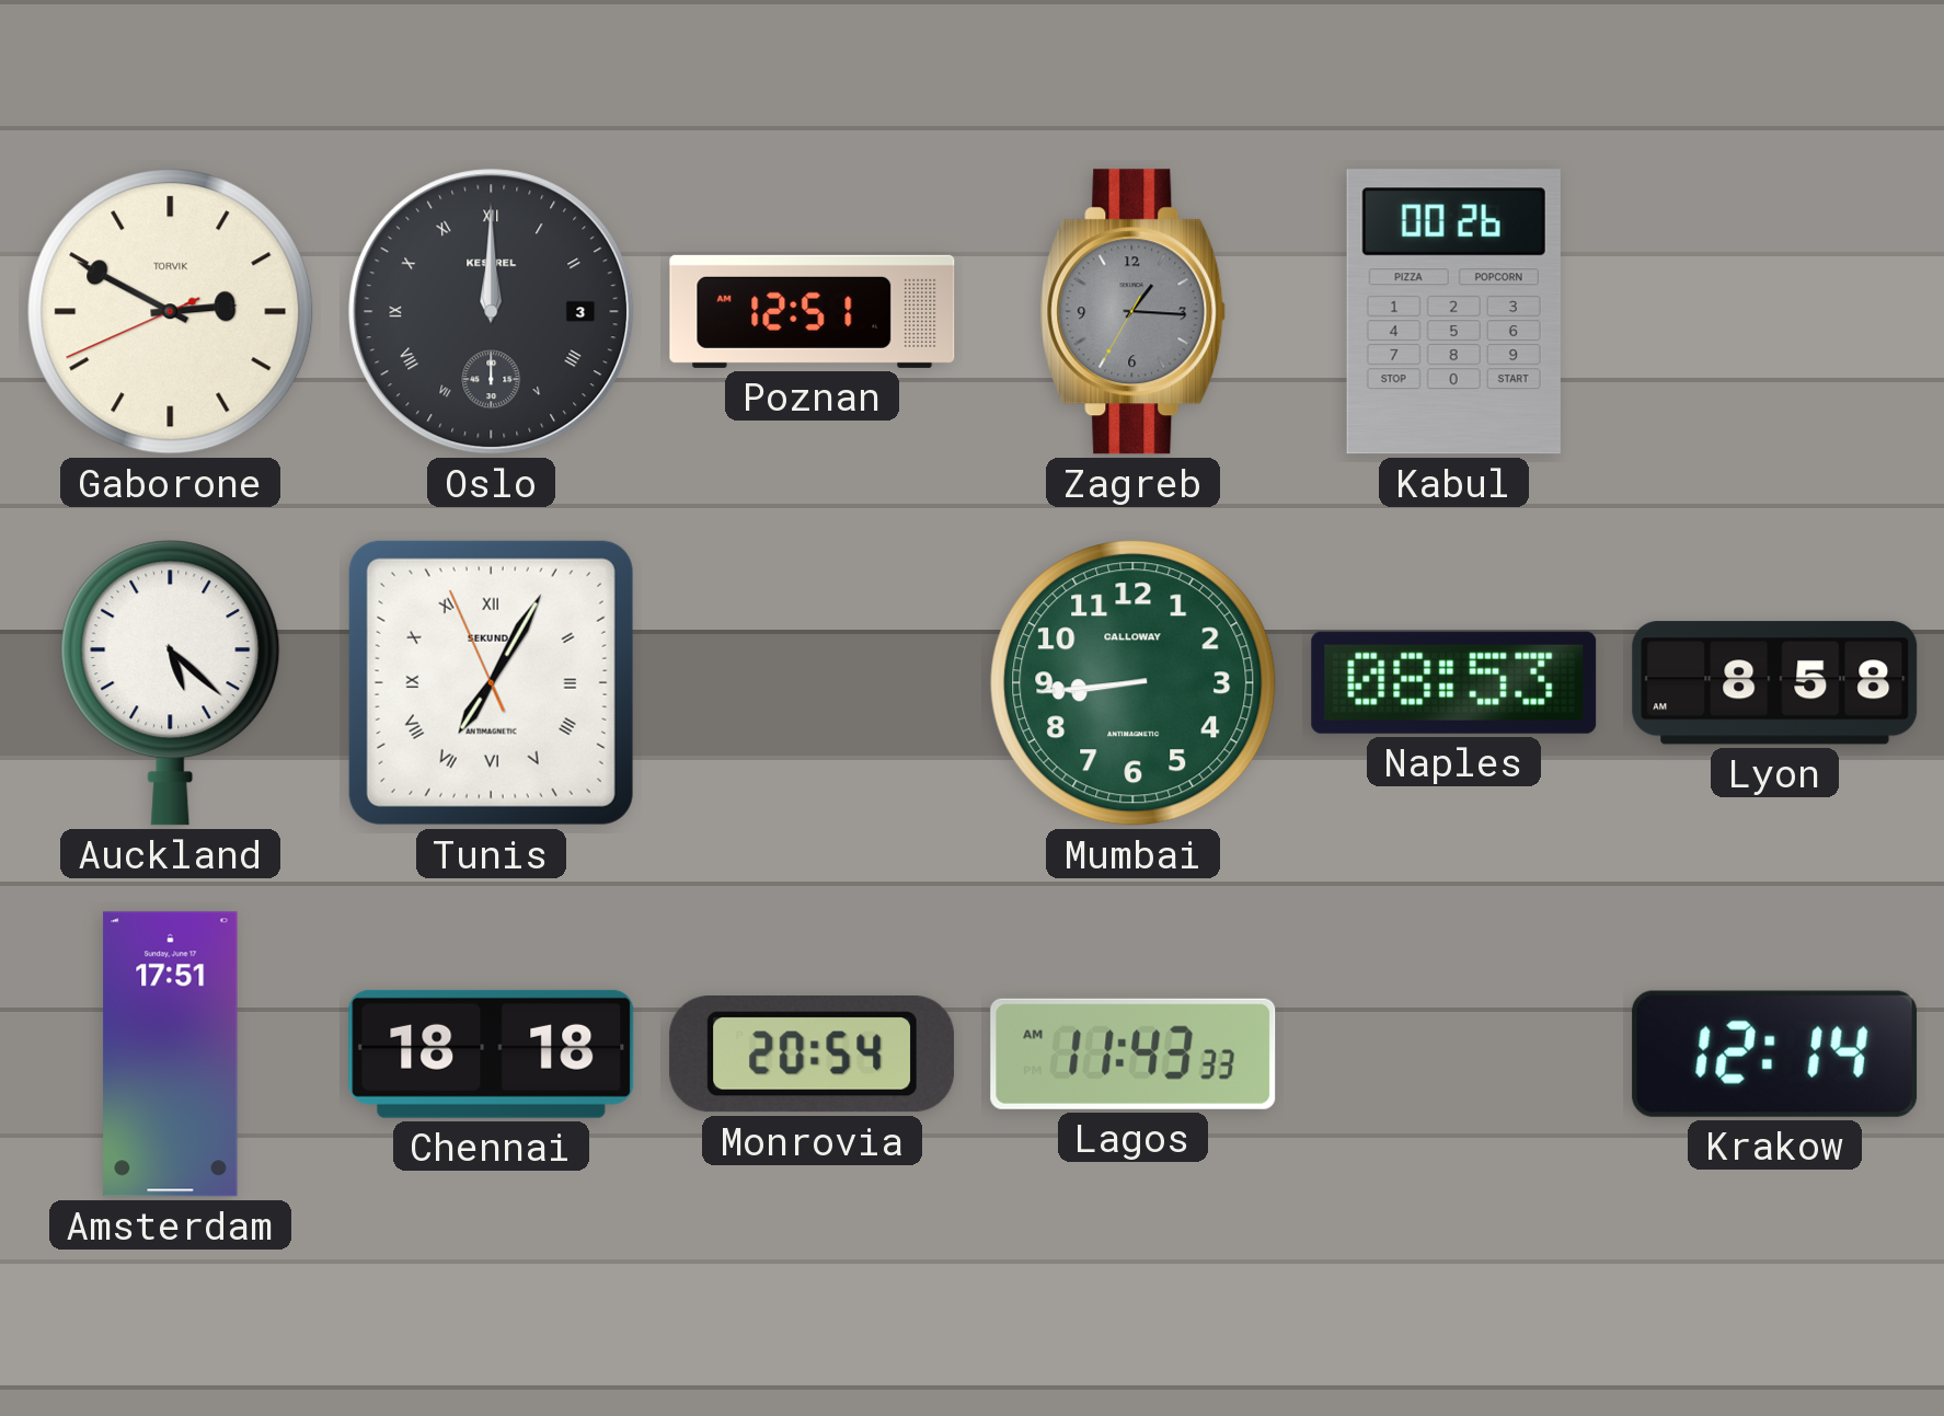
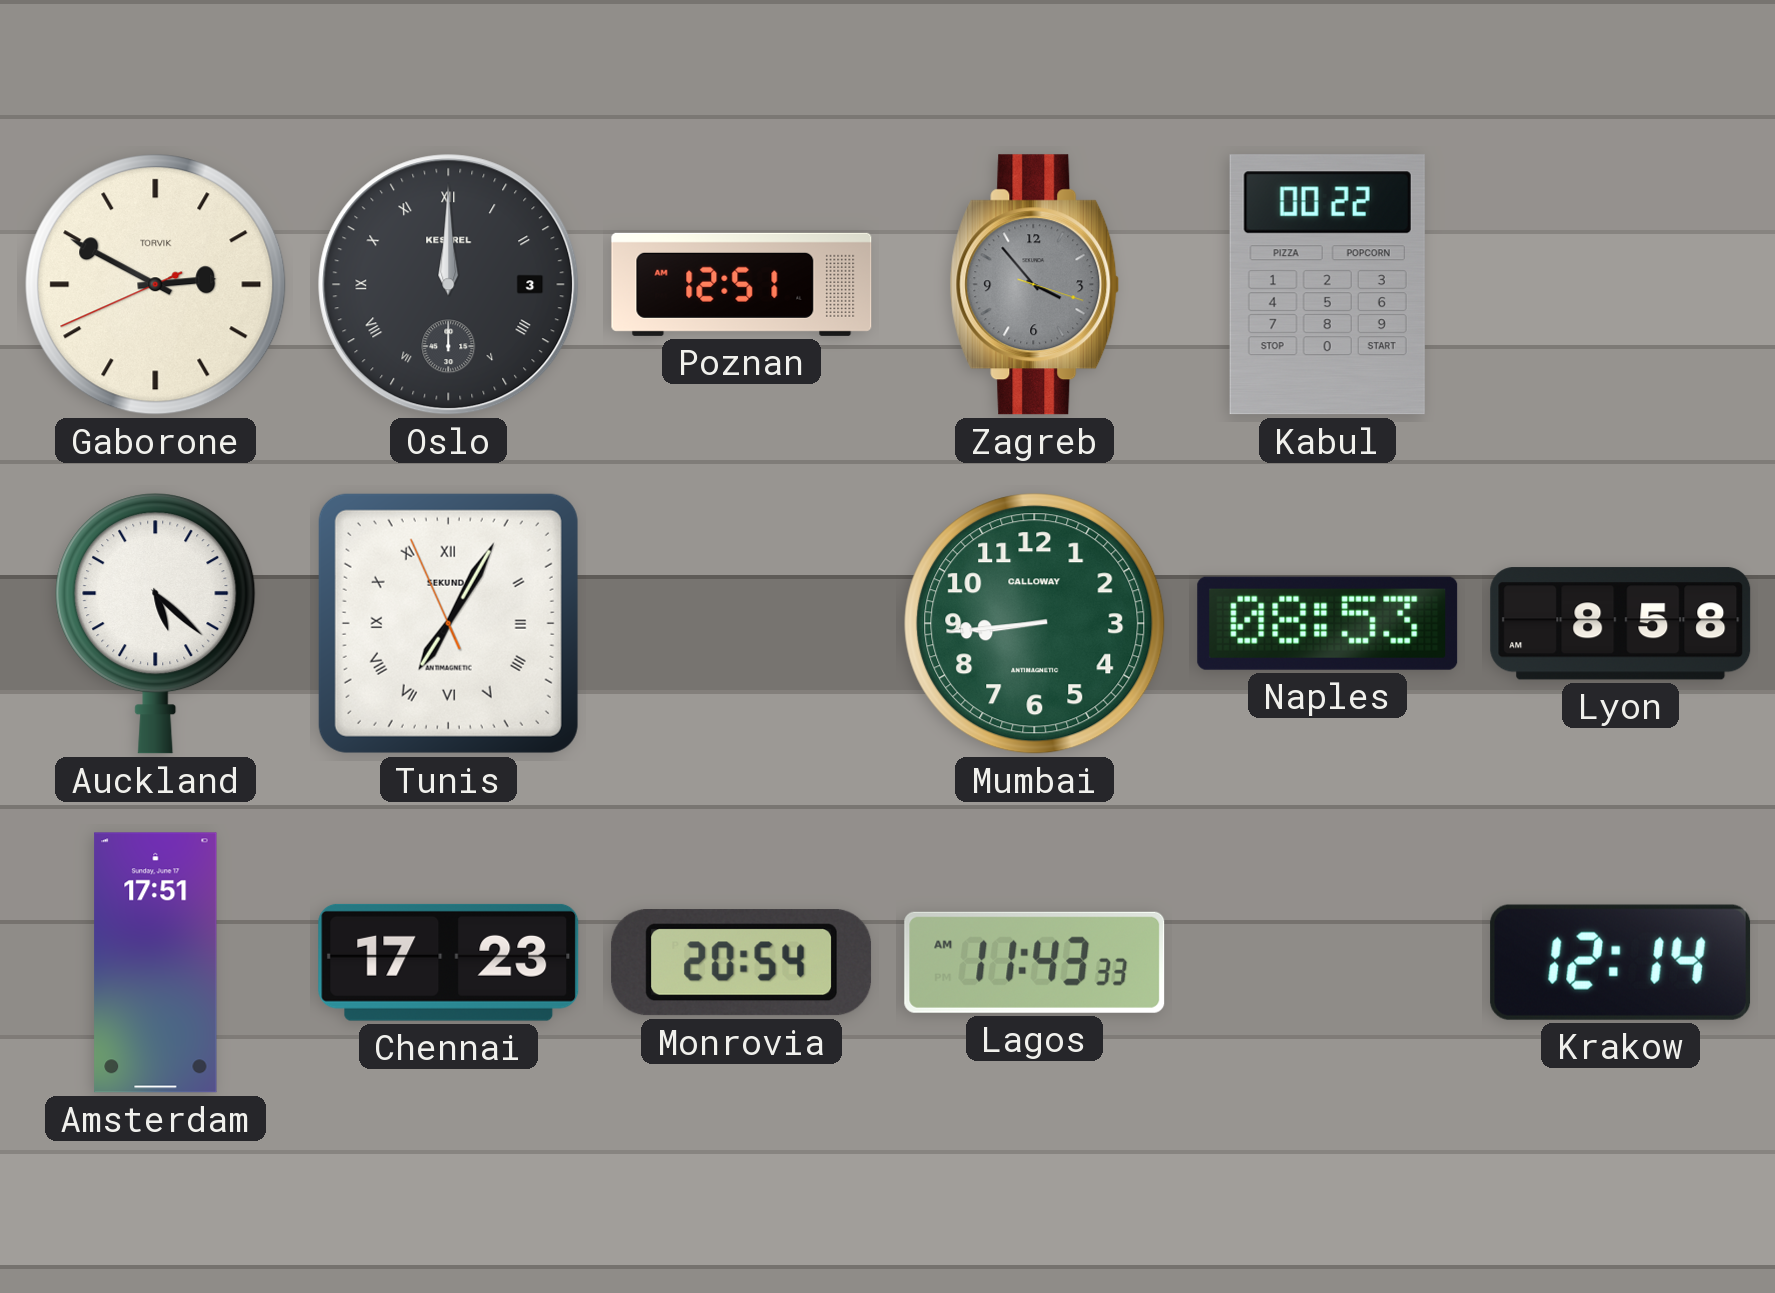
Zagreb: 1:15 -> 3:53 (1035, 285)
Kabul: 00:26 -> 00:22 (1327, 285)
Chennai: 18:18 -> 17:23 (449, 962)
